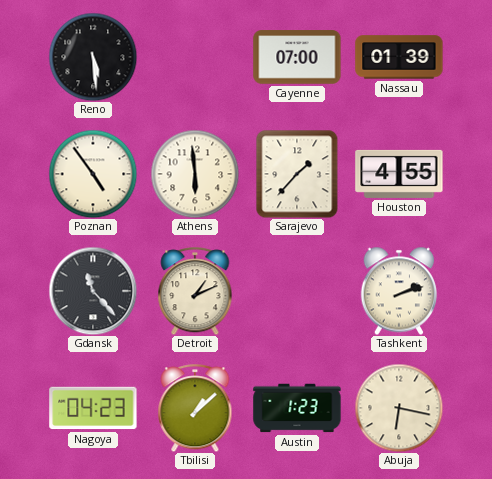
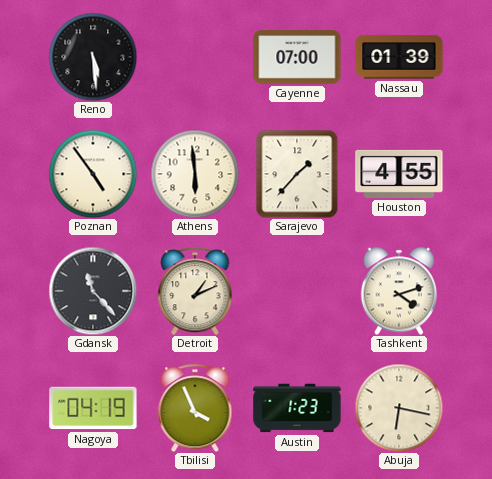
Tashkent: 2:12 -> 4:12 (399, 291)
Nagoya: 04:23 -> 04:19 (93, 408)
Tbilisi: 1:08 -> 3:56 (195, 408)
